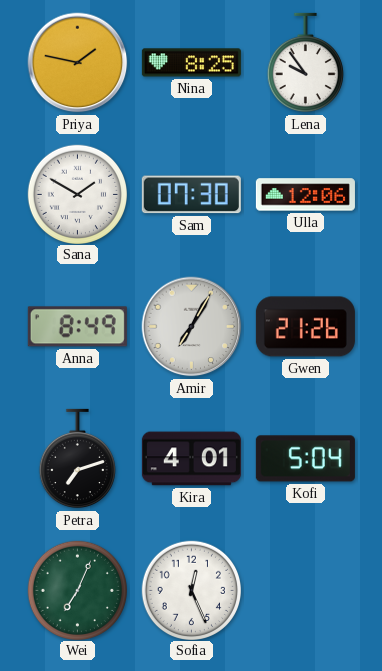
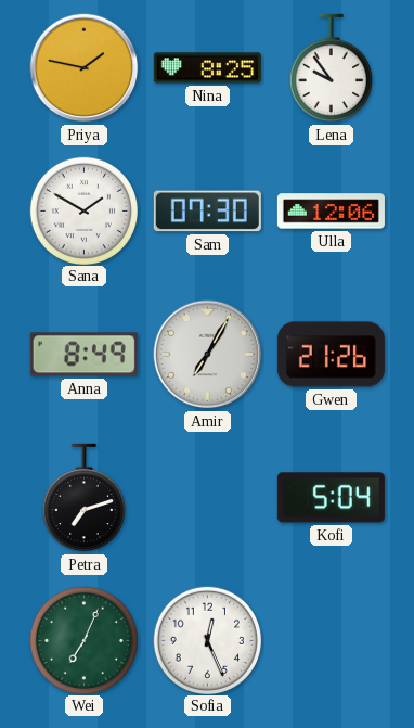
Kira: 4:01 -> none (191, 459)
